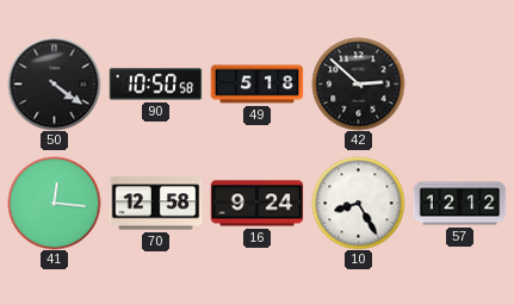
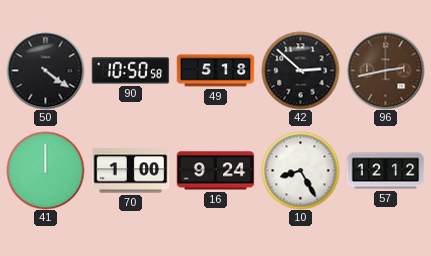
96: none -> 2:43 (385, 70)
41: 12:16 -> 12:00 (45, 170)
70: 12:58 -> 1:00 (130, 171)
